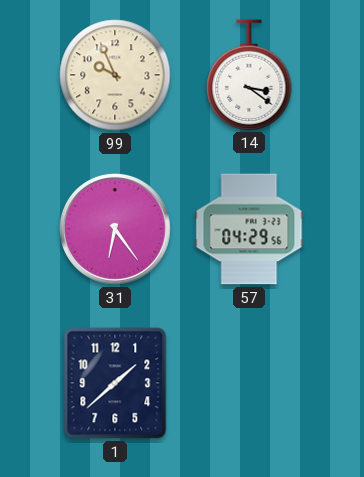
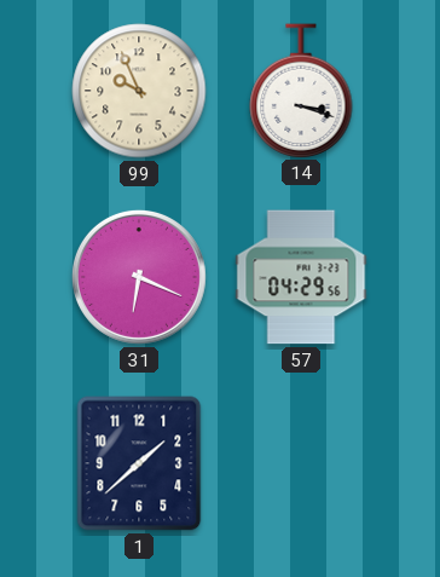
14: 3:21 -> 3:18 (301, 91)
31: 6:24 -> 6:19 (139, 277)
